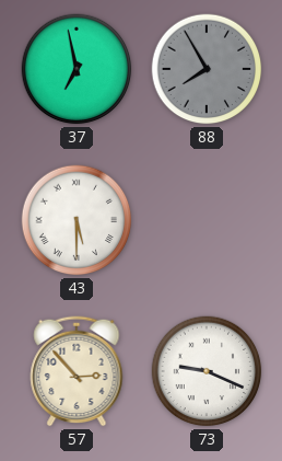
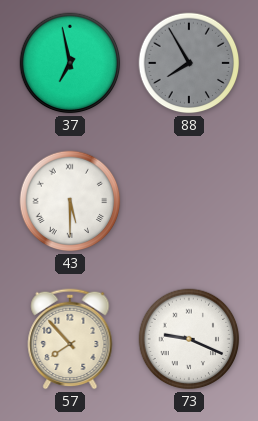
57: 2:53 -> 7:53 (70, 339)
